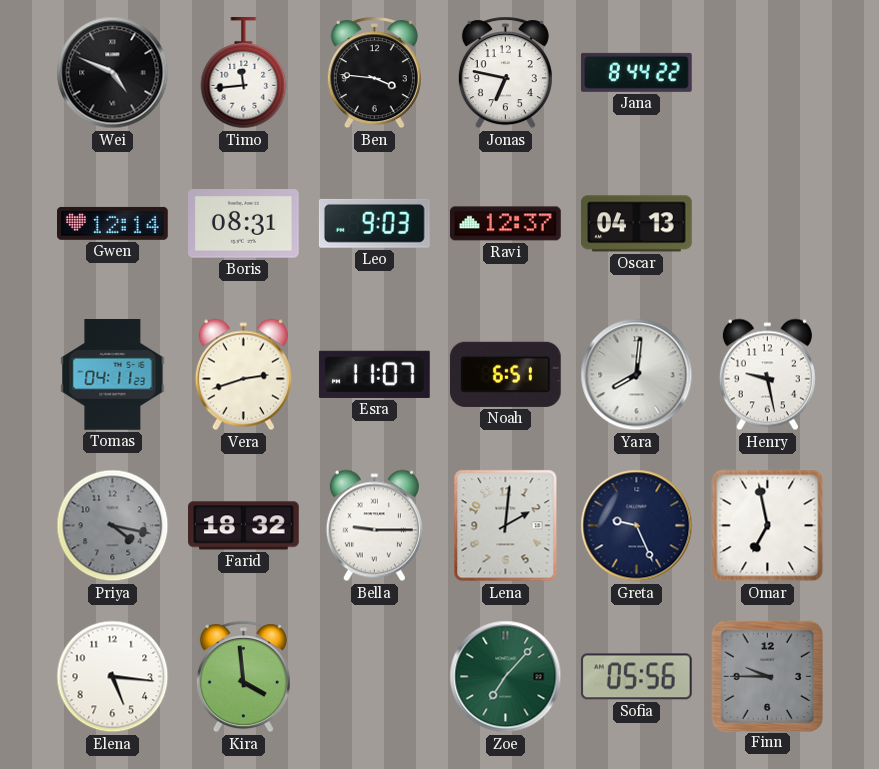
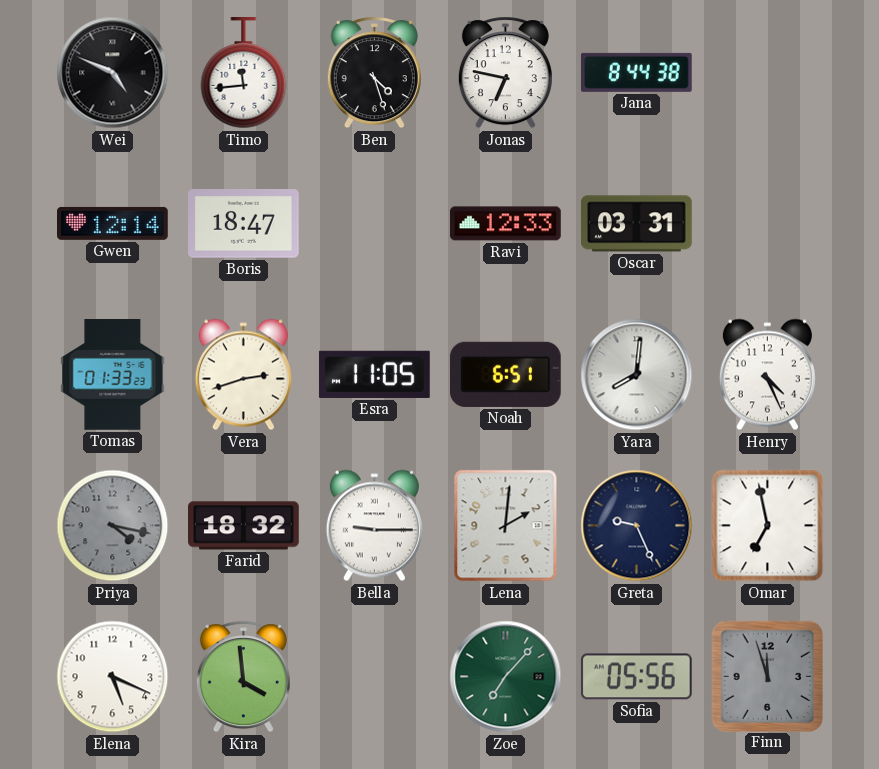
Ben: 3:46 -> 4:27 (374, 73)
Jana: 8:44:22 -> 8:44:38 (636, 72)
Boris: 08:31 -> 18:47 (244, 224)
Leo: 9:03 -> none (374, 223)
Ravi: 12:37 -> 12:33 (506, 224)
Oscar: 04:13 -> 03:31 (637, 224)
Tomas: 04:11 -> 01:33 (113, 375)
Esra: 11:07 -> 11:05 (375, 374)
Henry: 9:28 -> 4:26 (767, 375)
Elena: 5:16 -> 5:19 (113, 677)
Finn: 9:45 -> 11:57 (767, 676)
